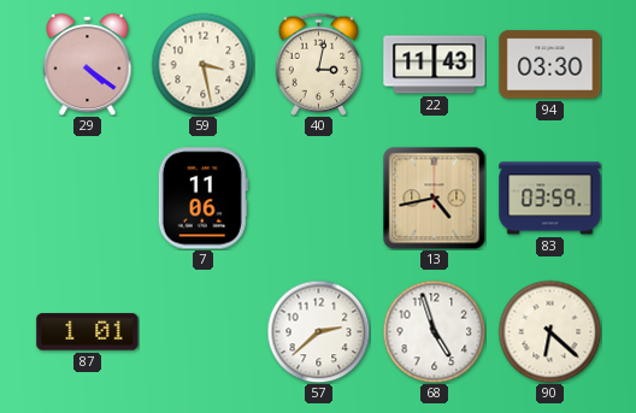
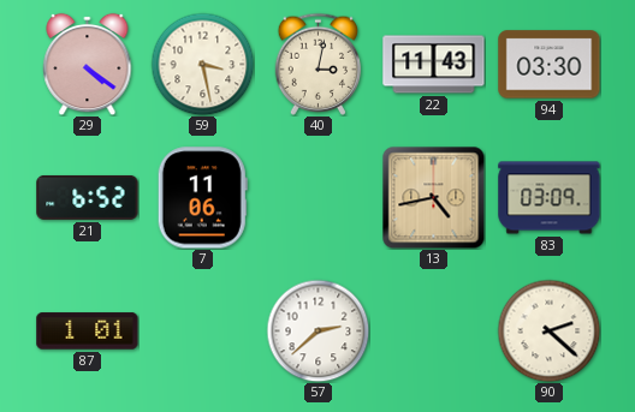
21: none -> 6:52 (88, 197)
83: 03:59 -> 03:09 (550, 198)
68: 4:57 -> none (434, 331)
90: 6:22 -> 2:22 (548, 330)
